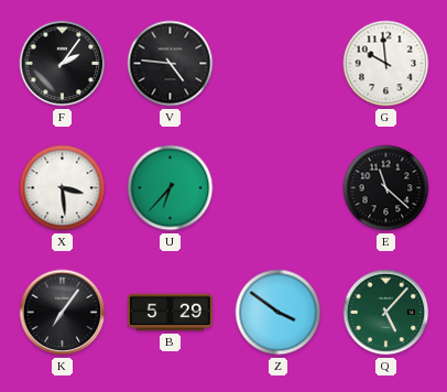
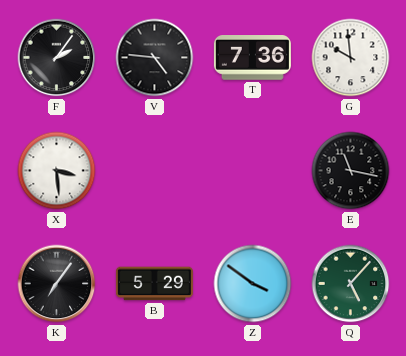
T: none -> 7:36 (252, 58)
U: 6:37 -> none (171, 188)
E: 11:22 -> 11:17 (351, 171)
